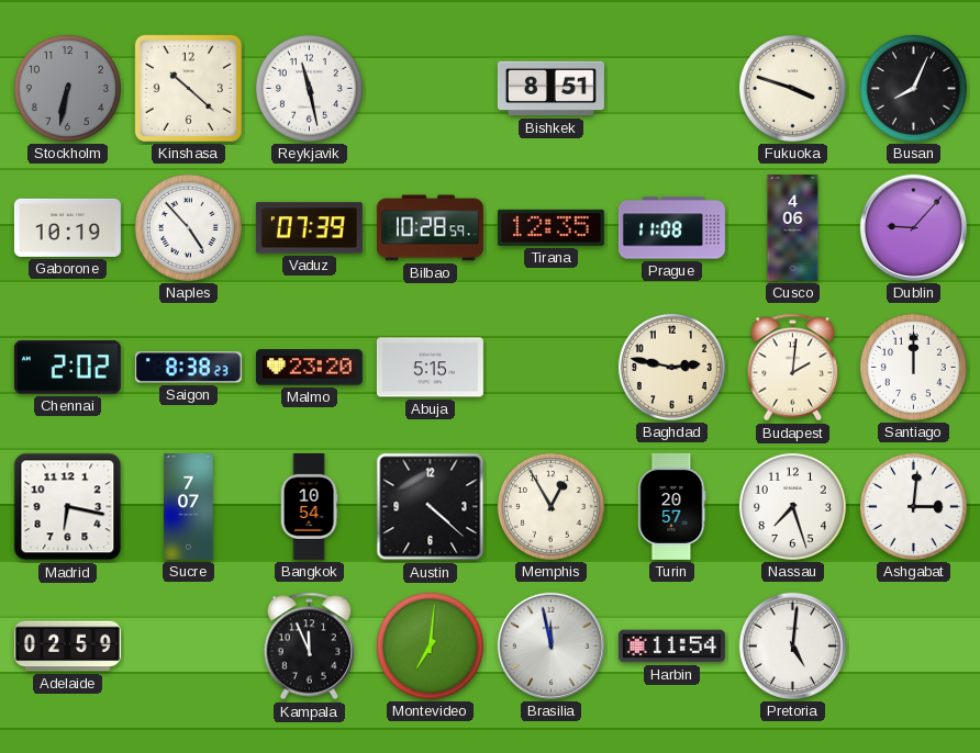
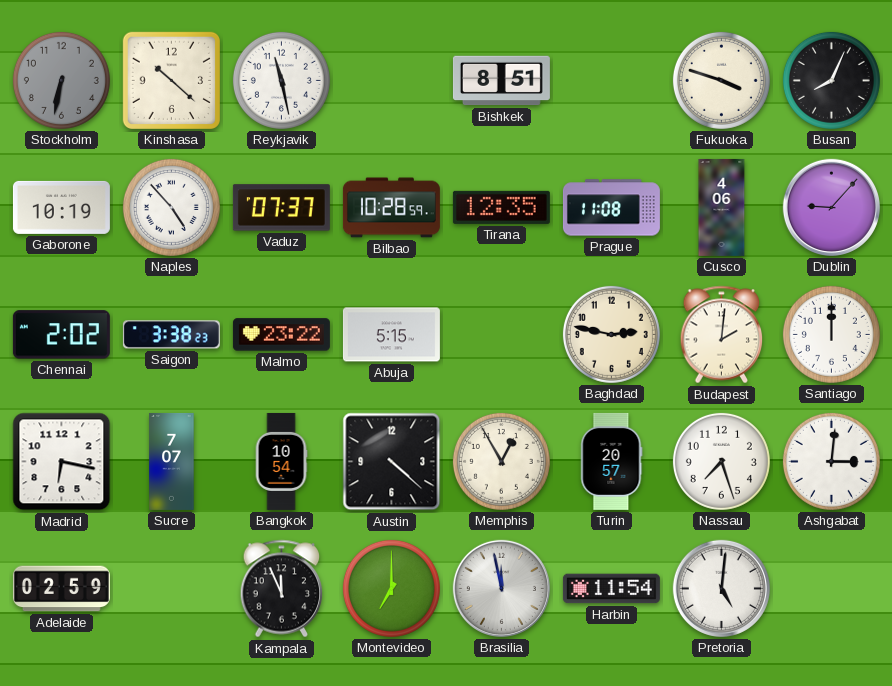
Vaduz: 07:39 -> 07:37 (281, 208)
Saigon: 8:38 -> 3:38 (171, 335)
Malmo: 23:20 -> 23:22 (281, 335)
Montevideo: 7:01 -> 7:00 (391, 588)
